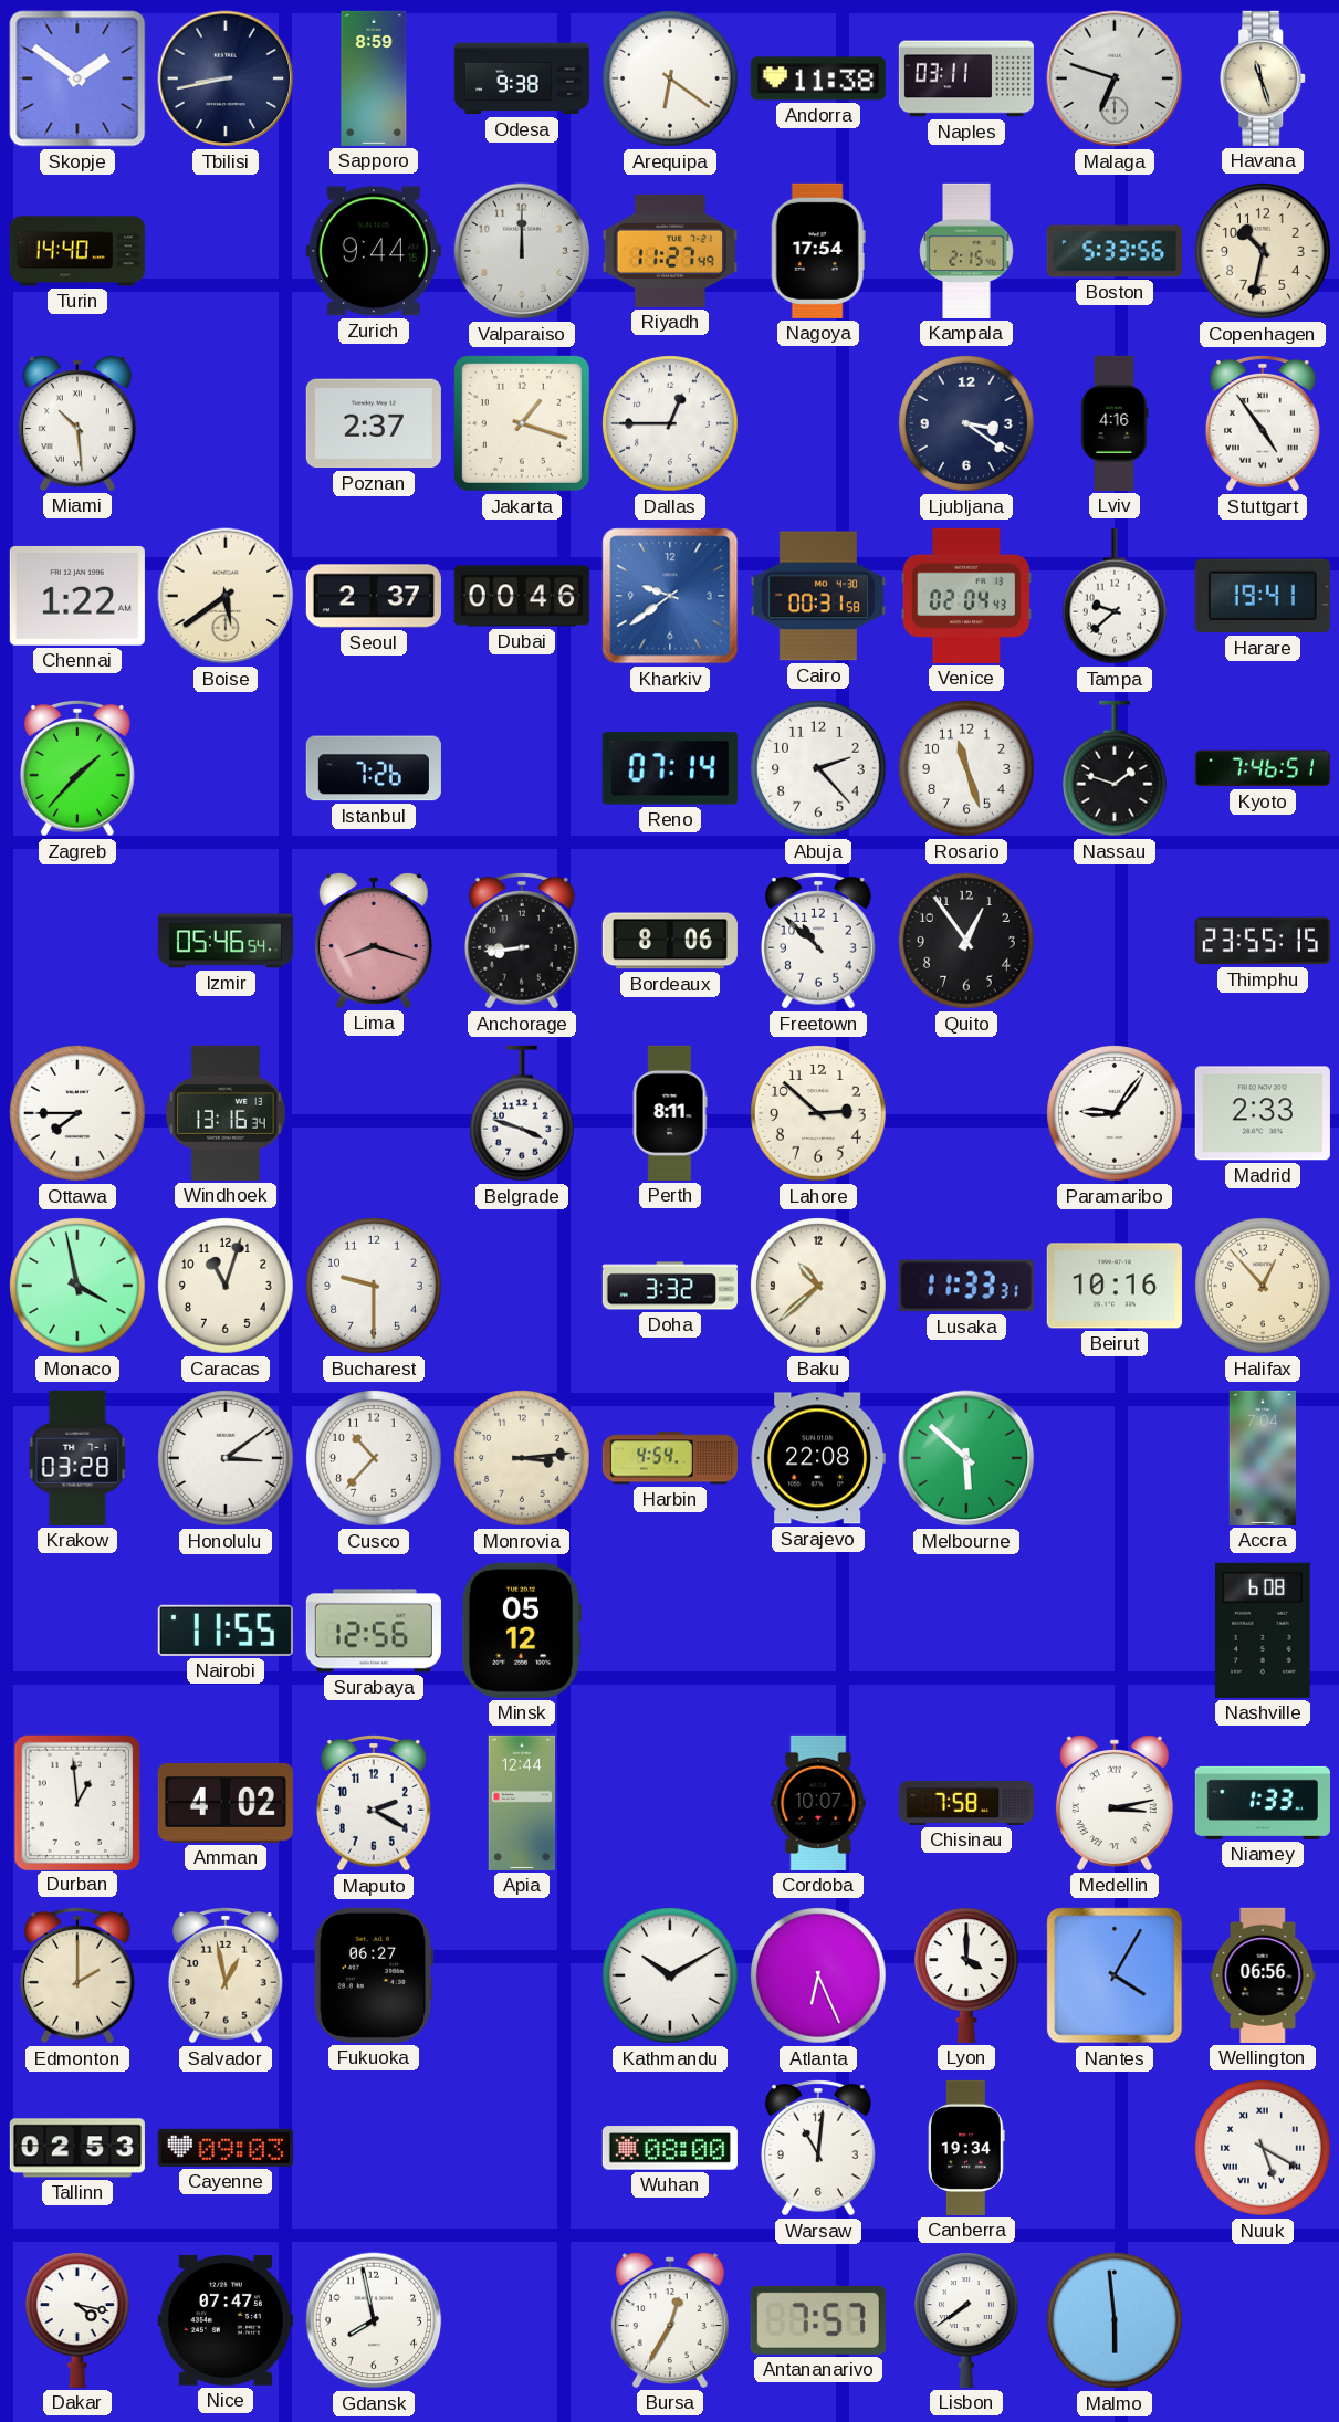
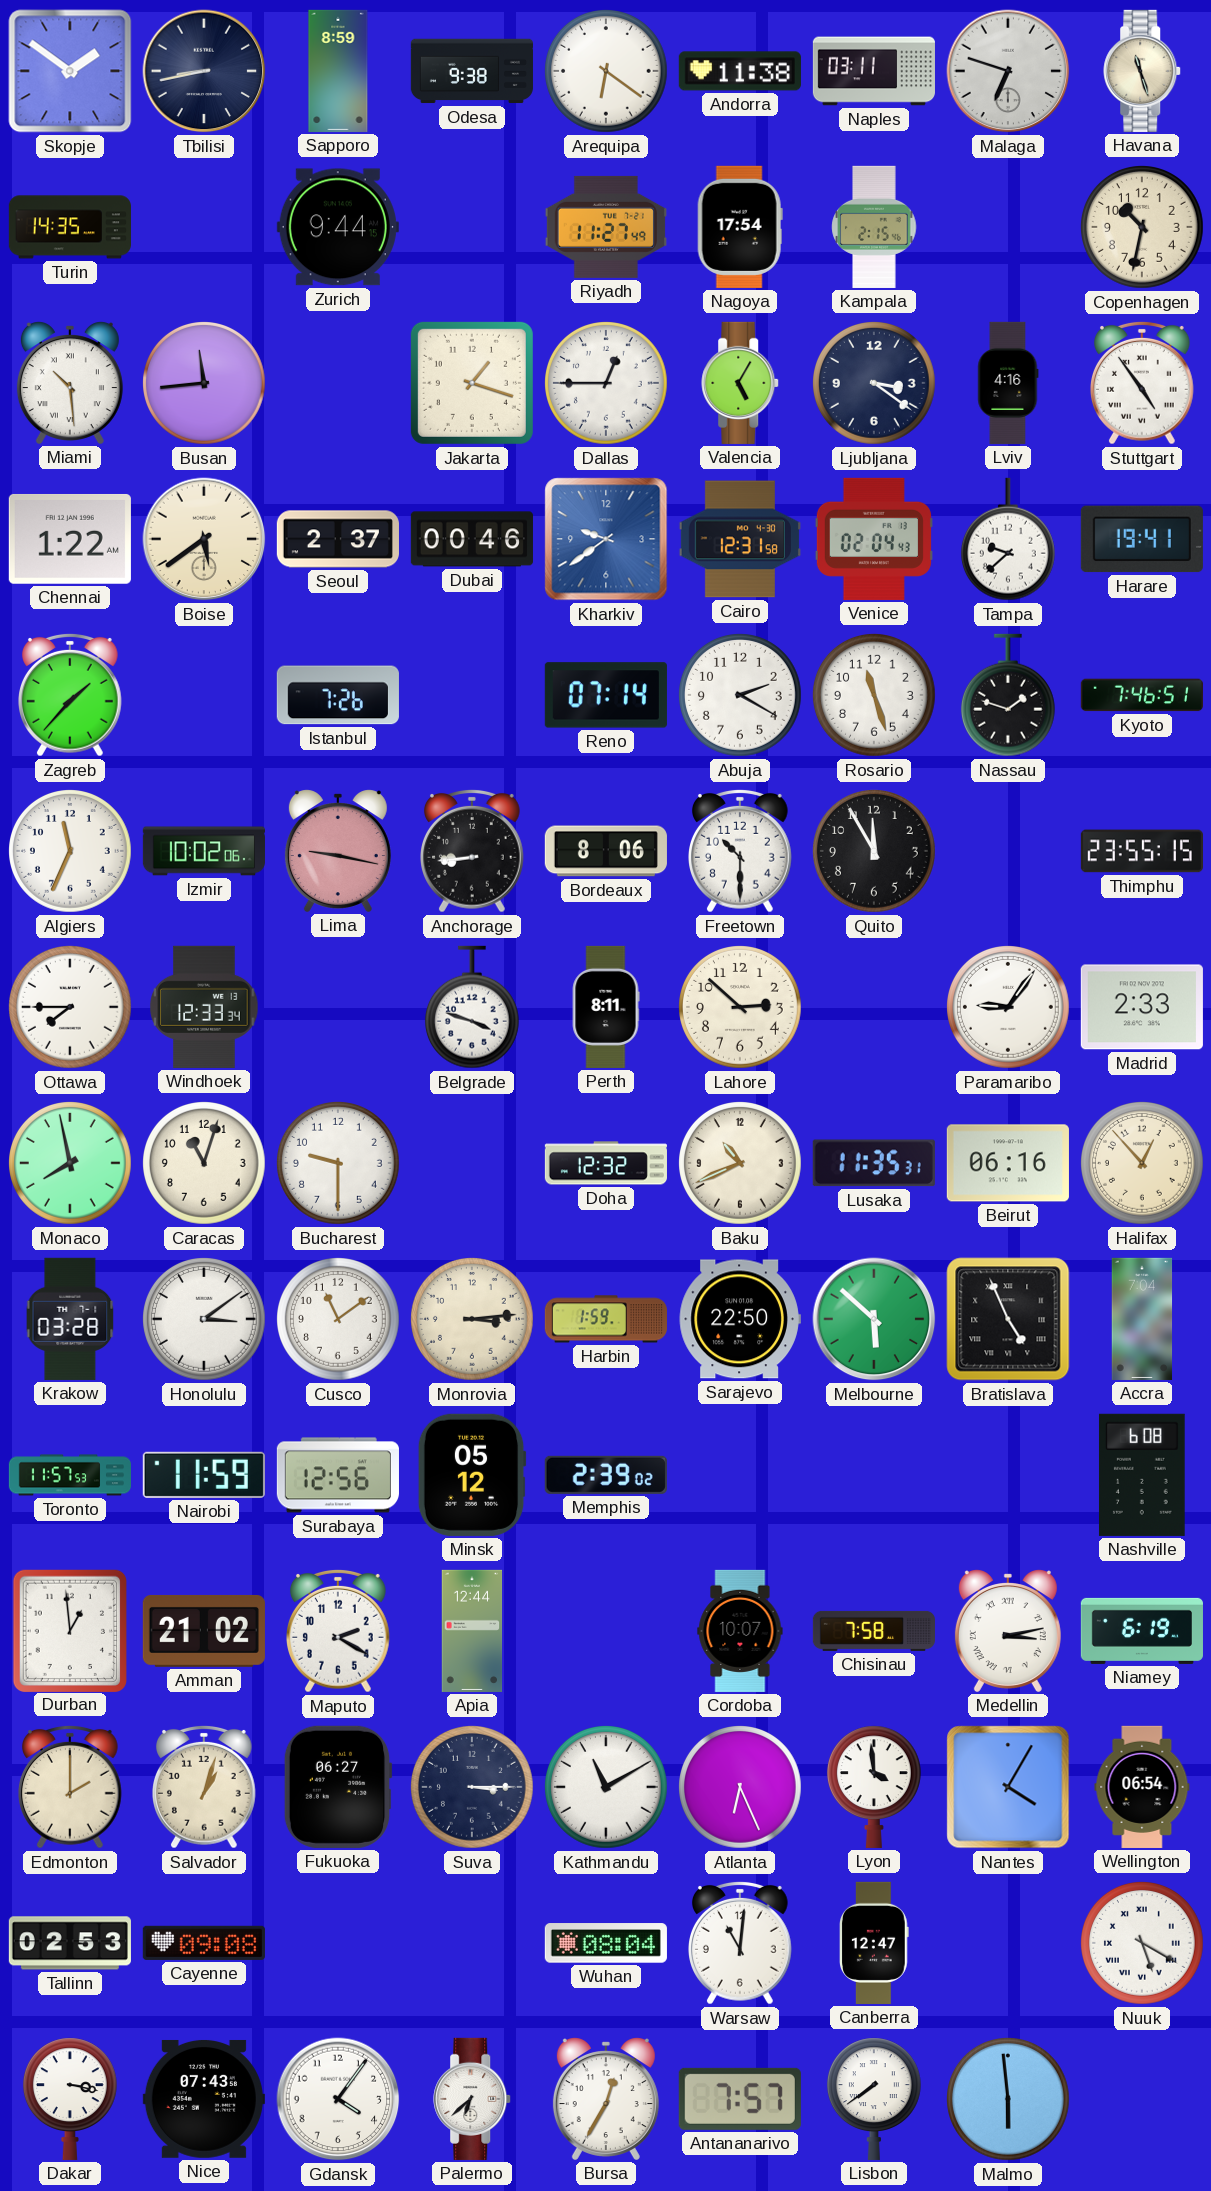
Turin: 14:40 -> 14:35 (70, 227)
Valparaiso: 12:00 -> none (522, 251)
Boston: 5:33 -> none (1115, 251)
Busan: none -> 11:44 (205, 384)
Poznan: 2:37 -> none (374, 423)
Valencia: none -> 5:05 (741, 383)
Cairo: 00:31 -> 12:31 (740, 539)
Abuja: 2:23 -> 2:20 (741, 696)
Algiers: none -> 11:34 (71, 852)
Izmir: 05:46 -> 10:02 (204, 851)
Lima: 8:18 -> 9:17 (338, 851)
Freetown: 10:52 -> 10:30 (741, 851)
Quito: 12:54 -> 11:55 (875, 852)
Windhoek: 13:16 -> 12:33 (204, 1007)
Monaco: 3:58 -> 7:58 (71, 1164)
Doha: 3:32 -> 12:32 (606, 1163)
Baku: 10:38 -> 10:41 (741, 1164)
Lusaka: 11:33 -> 11:35 (874, 1163)
Beirut: 10:16 -> 06:16 (1008, 1163)
Cusco: 10:37 -> 11:09 (339, 1320)
Harbin: 4:54 -> 1:59 (606, 1319)
Sarajevo: 22:08 -> 22:50 (740, 1319)
Bratislava: none -> 4:56 (1008, 1319)
Toronto: none -> 11:57 (69, 1475)
Nairobi: 11:55 -> 11:59 (204, 1475)
Memphis: none -> 2:39 (606, 1475)
Amman: 4:02 -> 21:02 (204, 1631)
Niamey: 1:33 -> 6:19 (1142, 1631)
Salvador: 12:58 -> 1:03 (205, 1787)
Suva: none -> 3:15 (473, 1788)
Kathmandu: 10:10 -> 11:10 (607, 1788)
Lyon: 4:00 -> 3:59 (874, 1787)
Wellington: 06:56 -> 06:54 (1142, 1787)
Cayenne: 09:03 -> 09:08 (204, 1943)
Wuhan: 08:00 -> 08:04 (606, 1943)
Canberra: 19:34 -> 12:47 (875, 1943)
Dakar: 4:17 -> 3:17 (70, 2099)
Nice: 07:47 -> 07:43 (204, 2099)
Gdansk: 7:58 -> 4:06 (338, 2099)
Palermo: none -> 6:38 (473, 2099)
